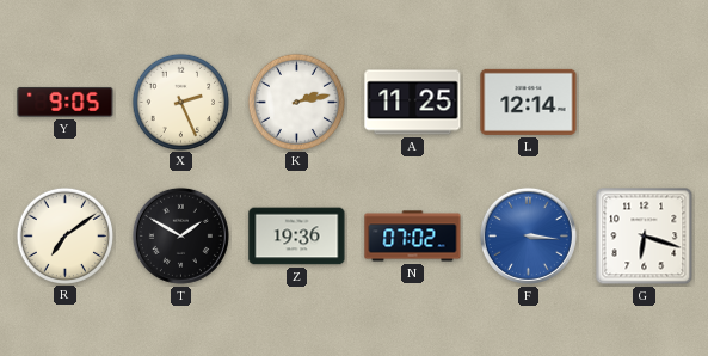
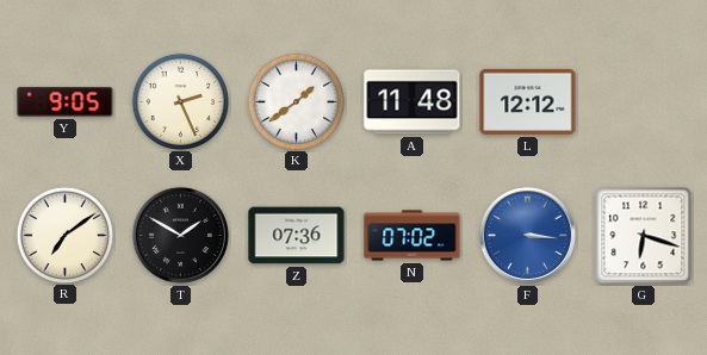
K: 2:13 -> 1:39 (296, 101)
A: 11:25 -> 11:48 (413, 102)
L: 12:14 -> 12:12 (528, 101)
Z: 19:36 -> 07:36 (297, 236)
